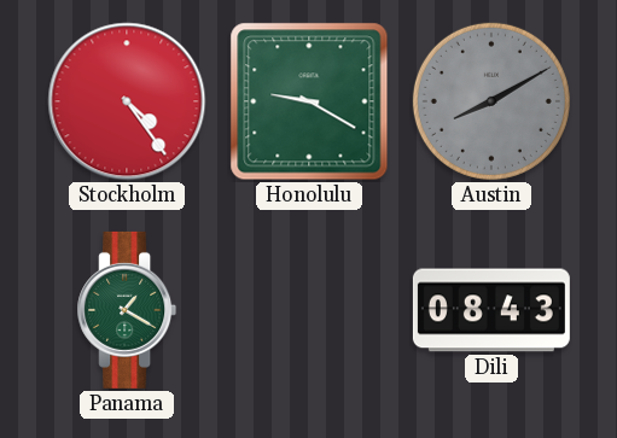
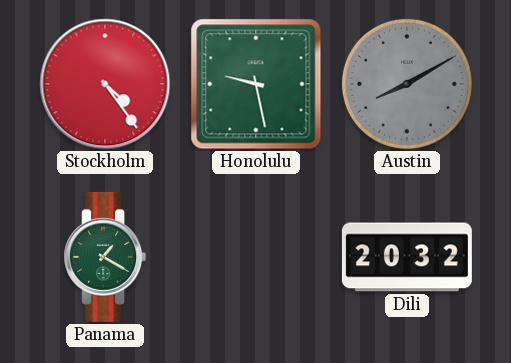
Honolulu: 9:20 -> 9:28 (256, 84)
Dili: 08:43 -> 20:32 (407, 257)
